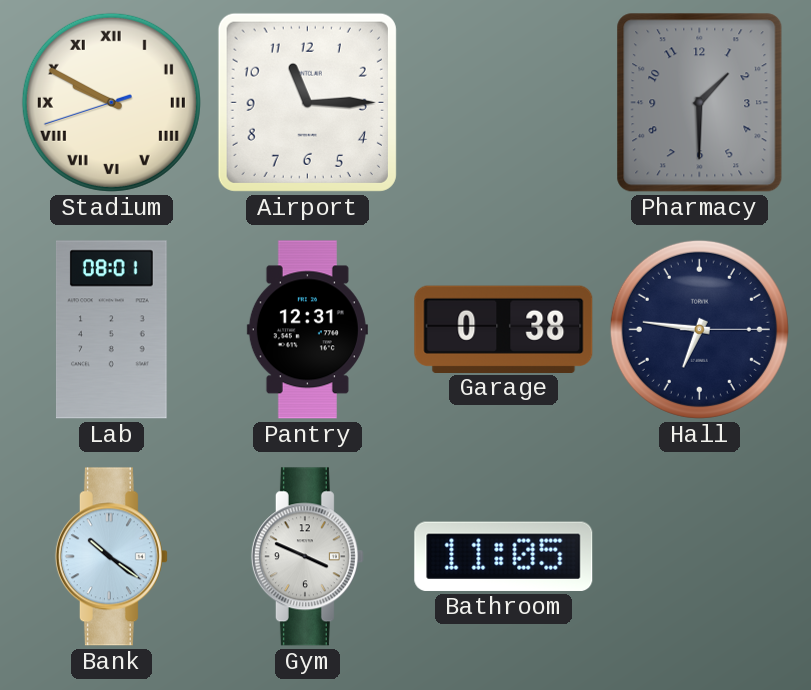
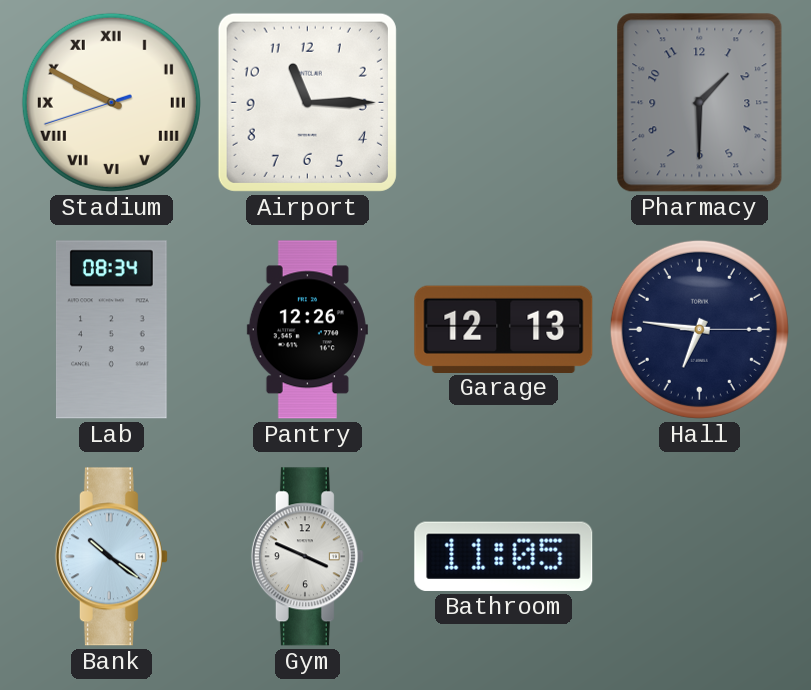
Lab: 08:01 -> 08:34 (112, 330)
Pantry: 12:31 -> 12:26 (307, 330)
Garage: 0:38 -> 12:13 (504, 329)
